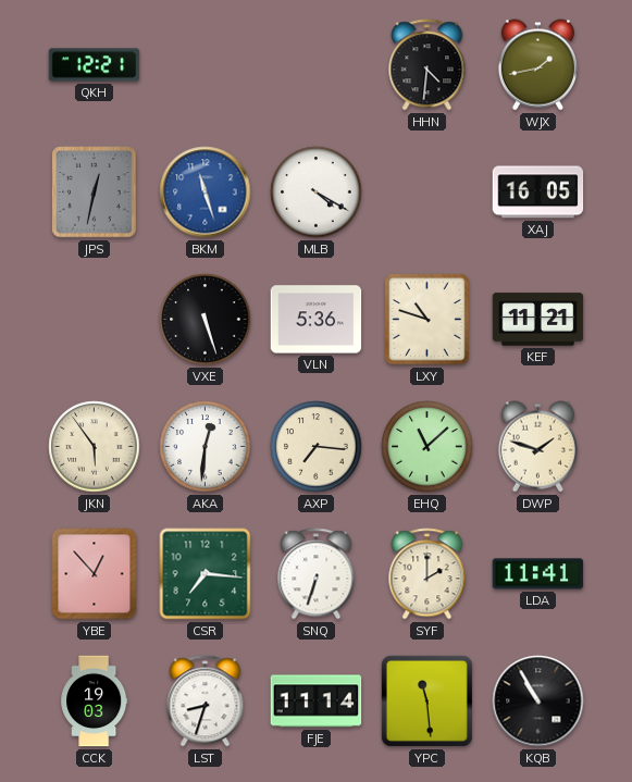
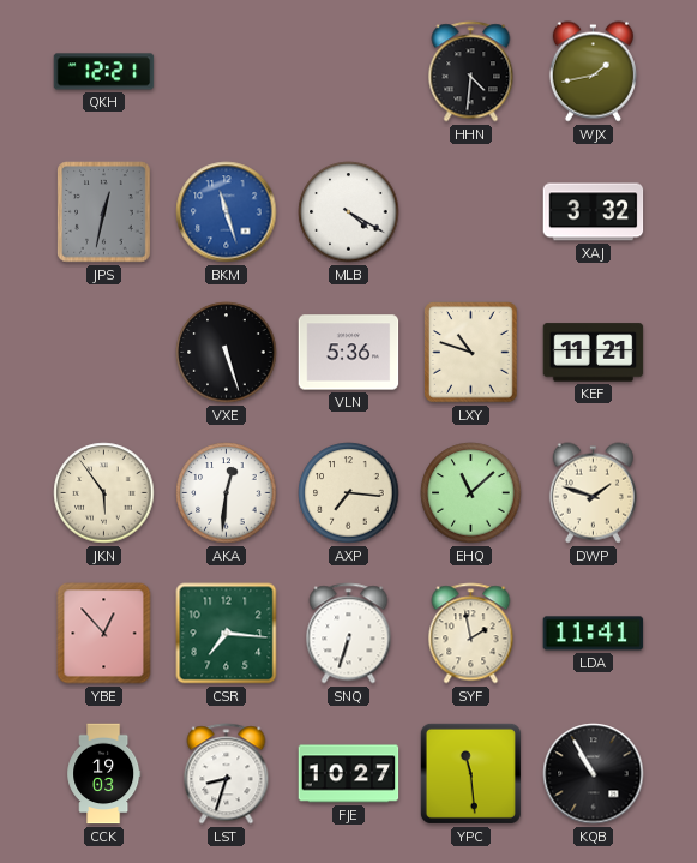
XAJ: 16:05 -> 3:32 (594, 212)
SYF: 2:00 -> 1:58 (471, 634)
FJE: 11:14 -> 10:27 (349, 774)
